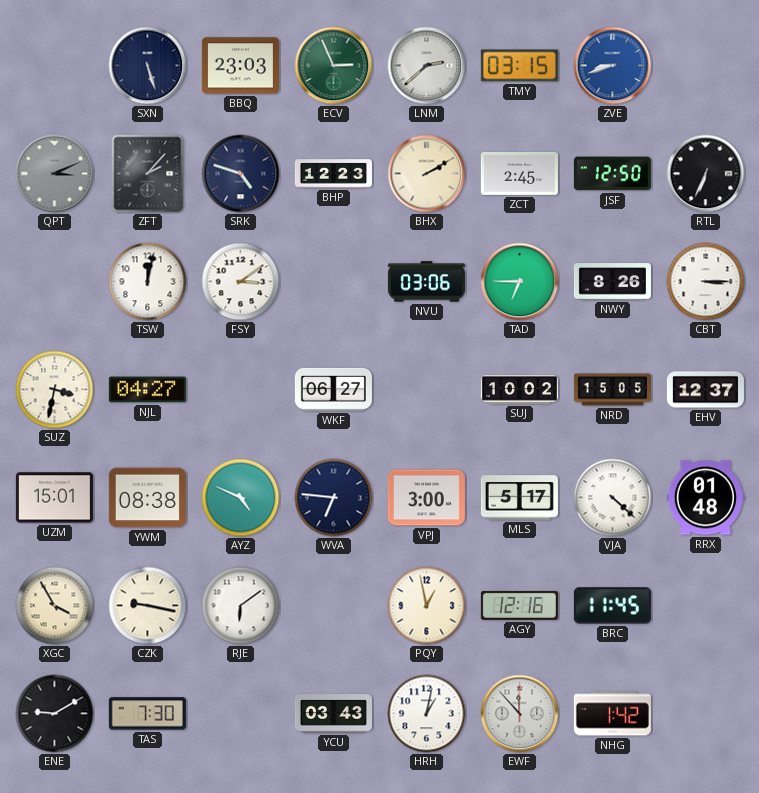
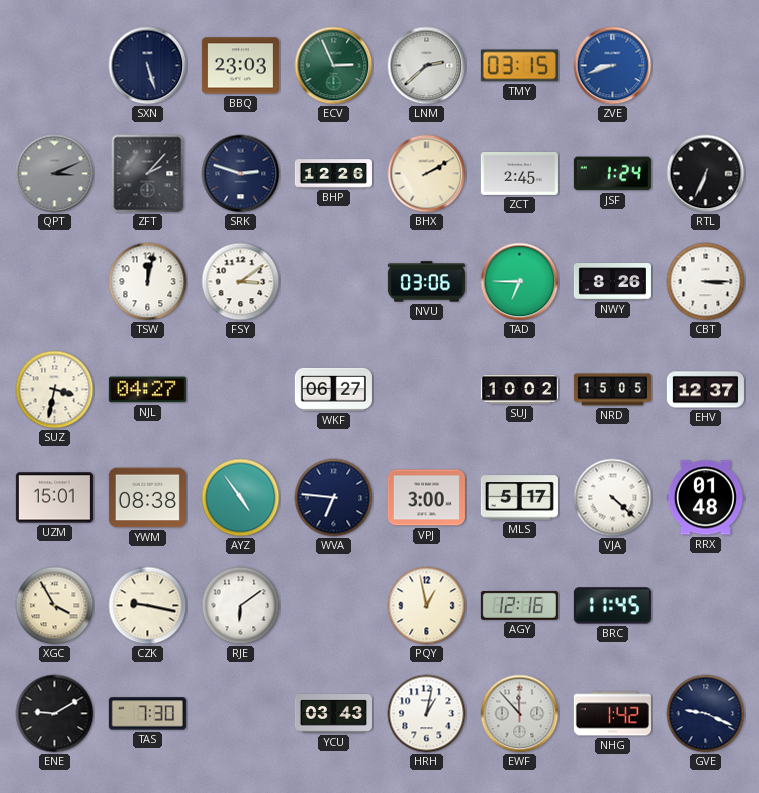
SRK: 4:48 -> 2:48 (241, 174)
BHP: 12:23 -> 12:26 (333, 174)
JSF: 12:50 -> 1:24 (612, 174)
AYZ: 4:49 -> 4:54 (241, 498)
GVE: none -> 9:19 (706, 714)
